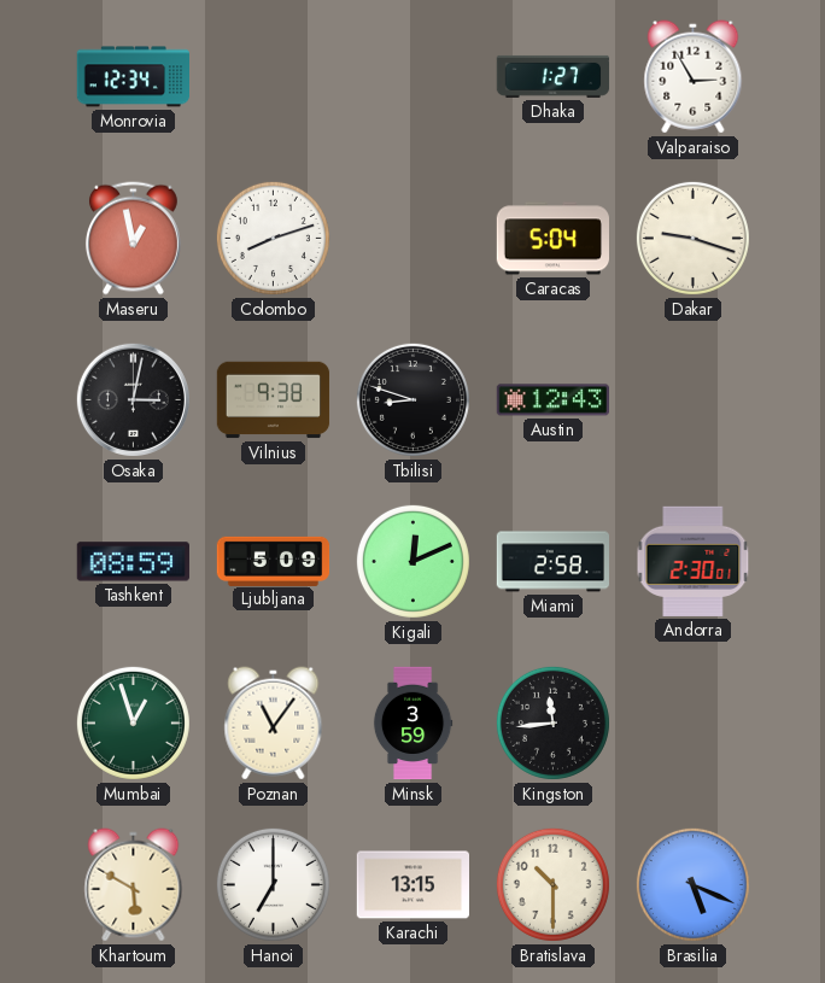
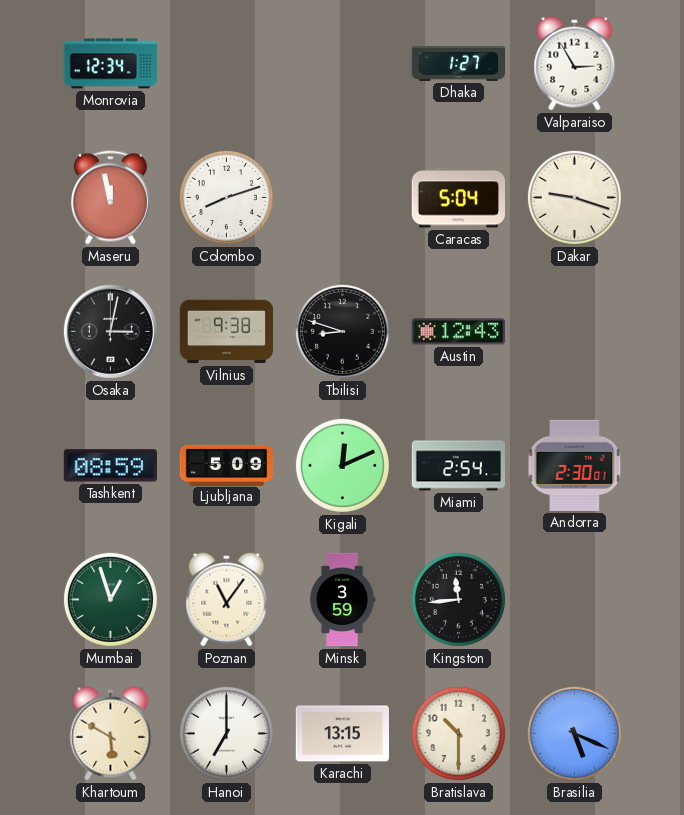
Maseru: 12:58 -> 11:58 (110, 198)
Miami: 2:58 -> 2:54 (459, 466)
